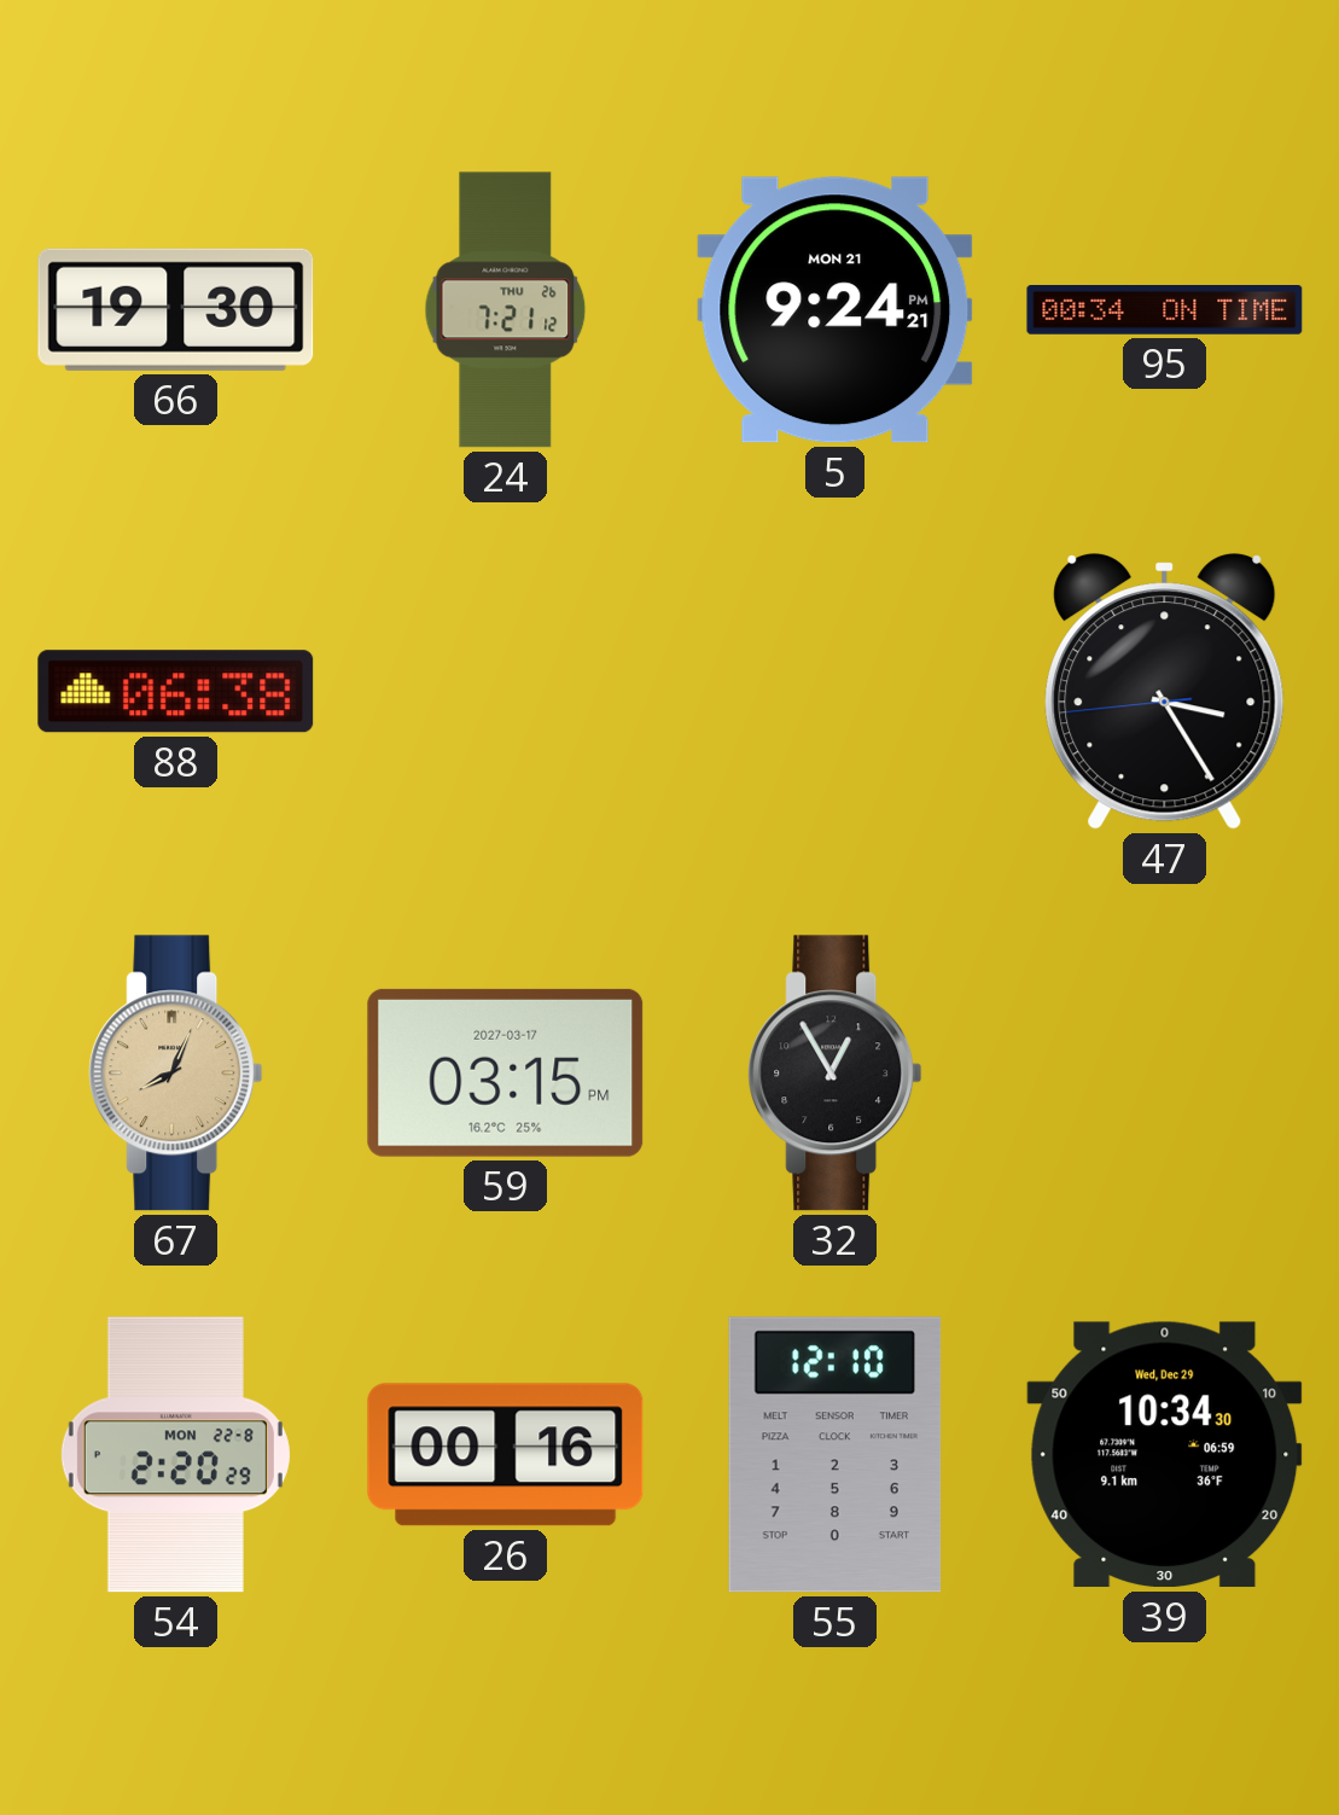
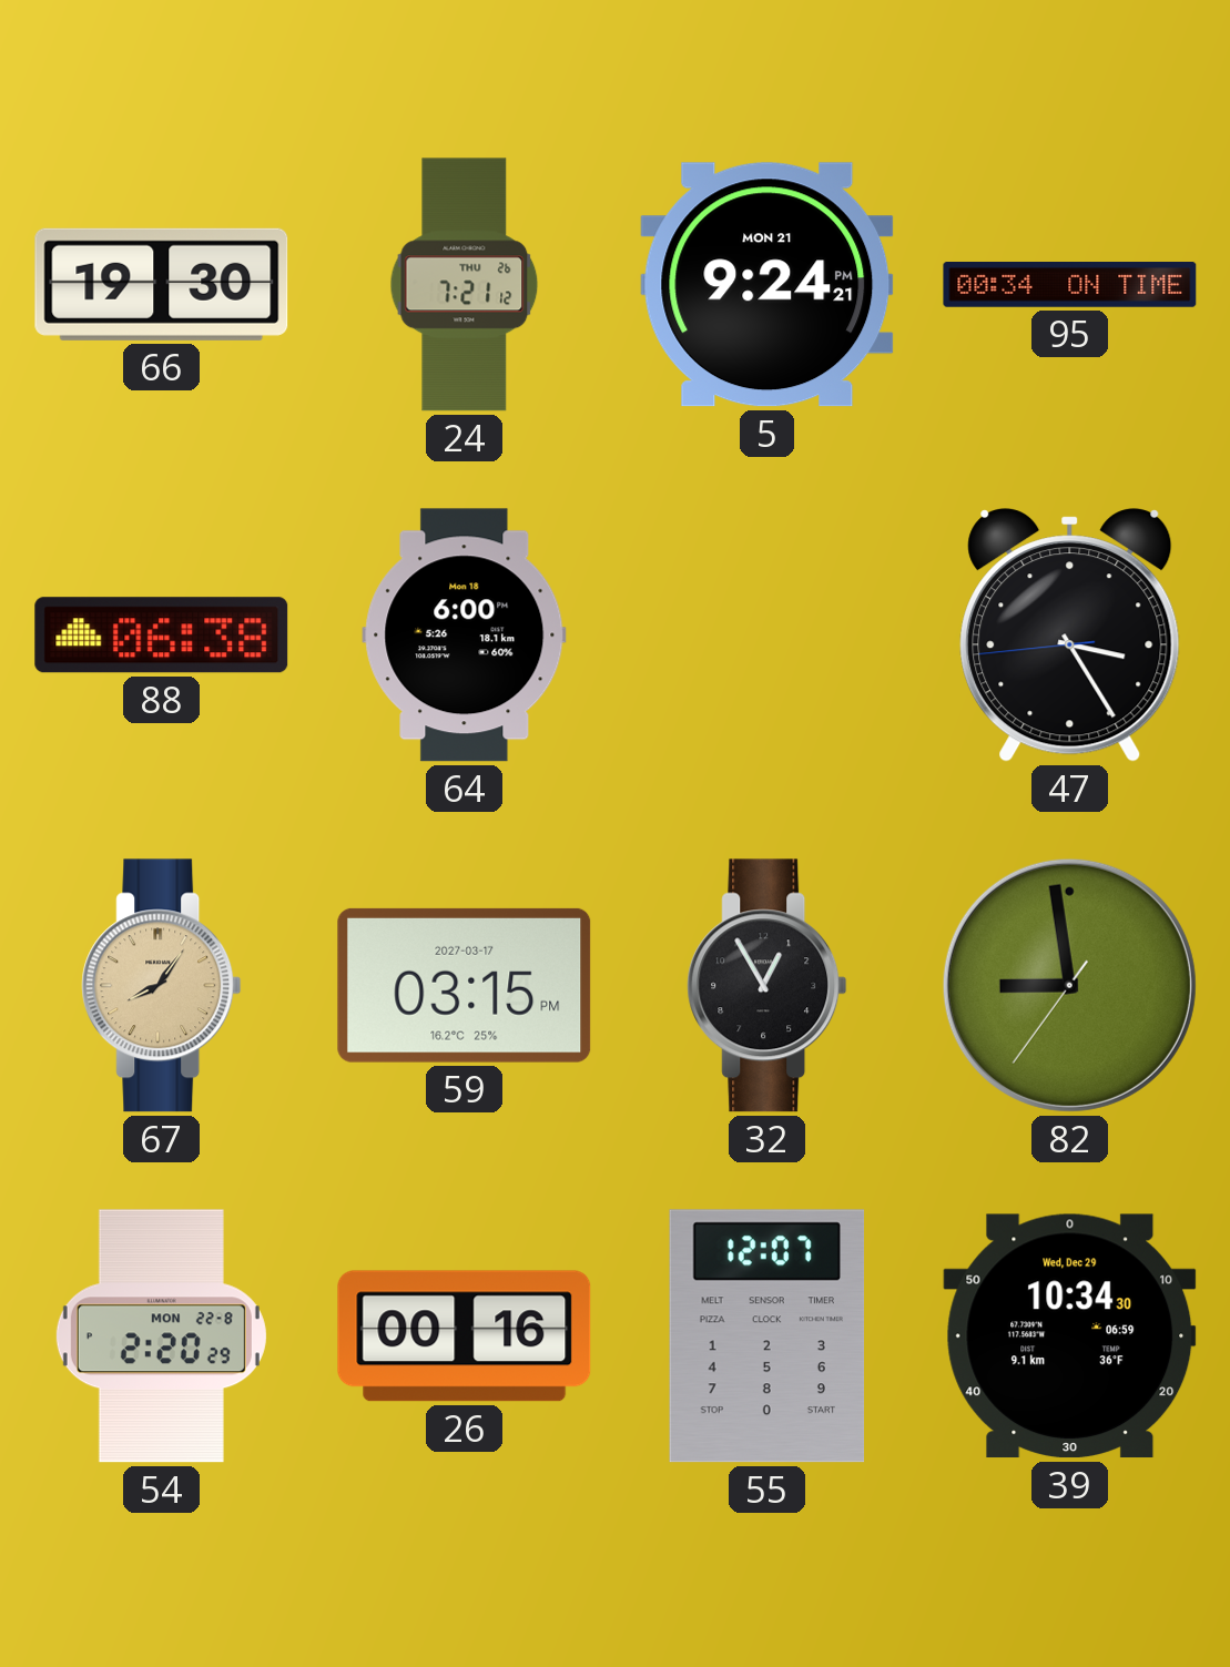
64: none -> 6:00 (465, 636)
67: 8:04 -> 8:06 (162, 986)
82: none -> 8:58 (1069, 985)
55: 12:10 -> 12:07 (768, 1336)
